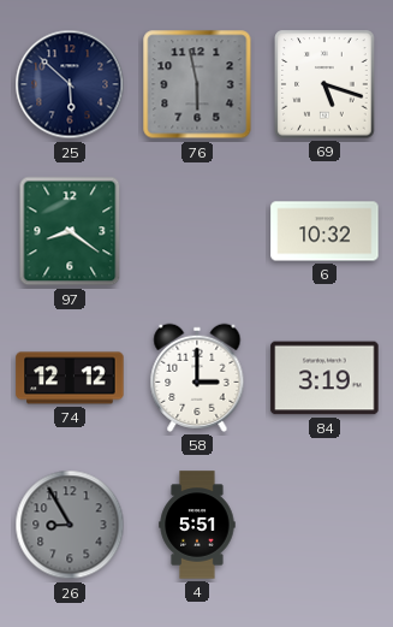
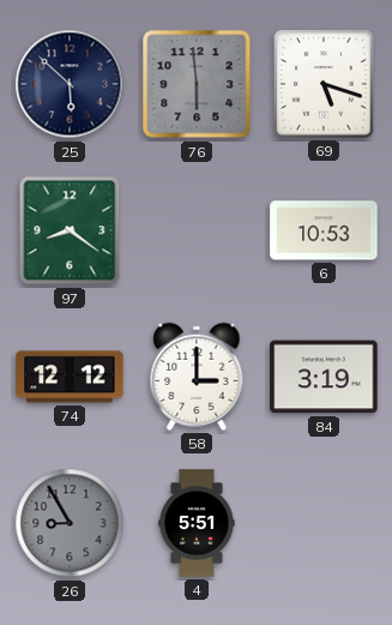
76: 5:58 -> 5:59 (197, 84)
6: 10:32 -> 10:53 (324, 230)
